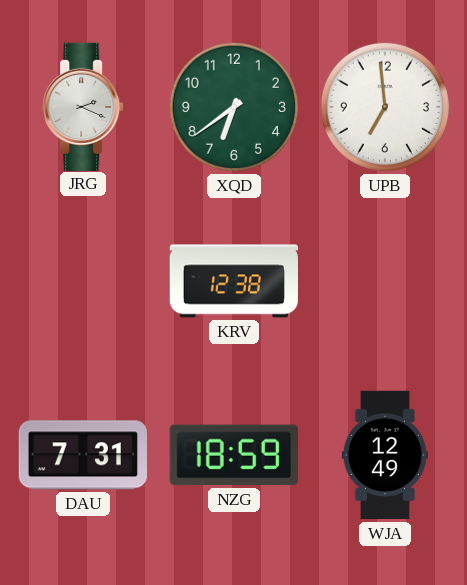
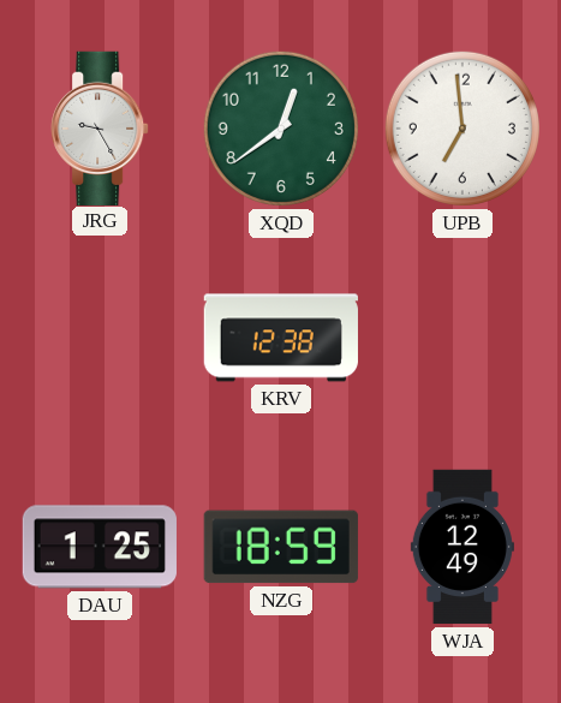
JRG: 2:19 -> 9:25 (100, 127)
XQD: 6:39 -> 12:39 (281, 129)
DAU: 7:31 -> 1:25 (100, 547)
